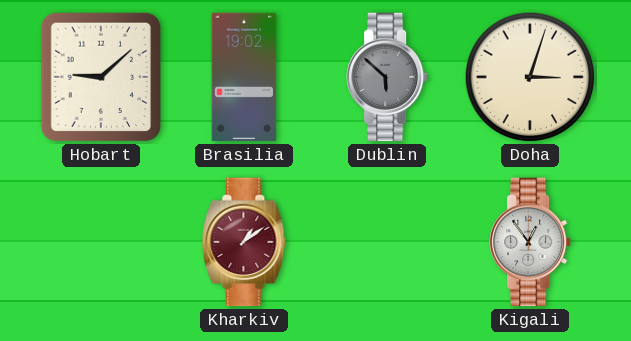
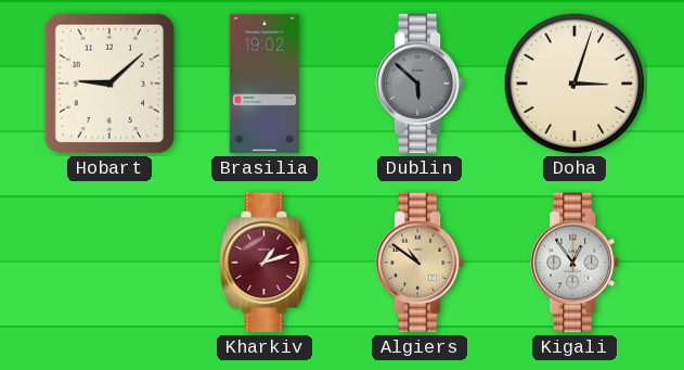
Kharkiv: 1:09 -> 1:12 (264, 263)
Algiers: none -> 10:51 (421, 263)
